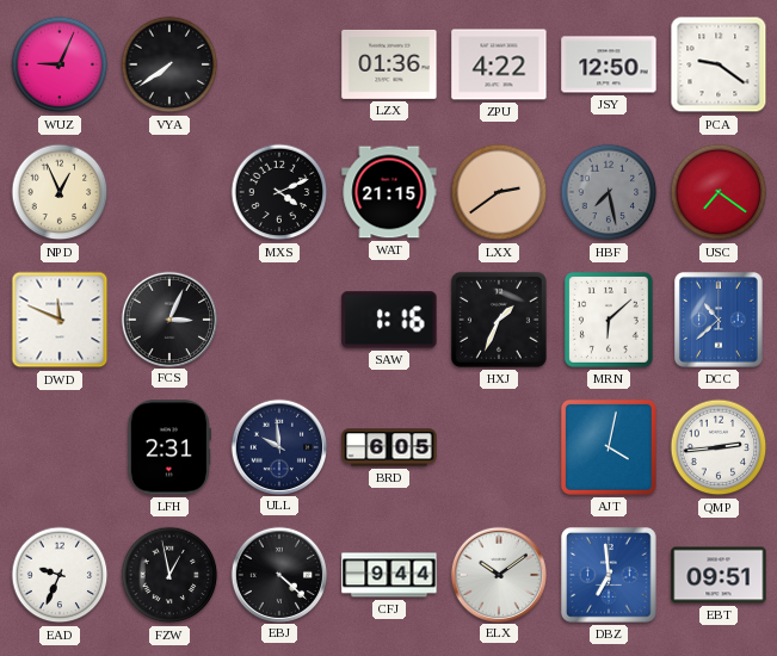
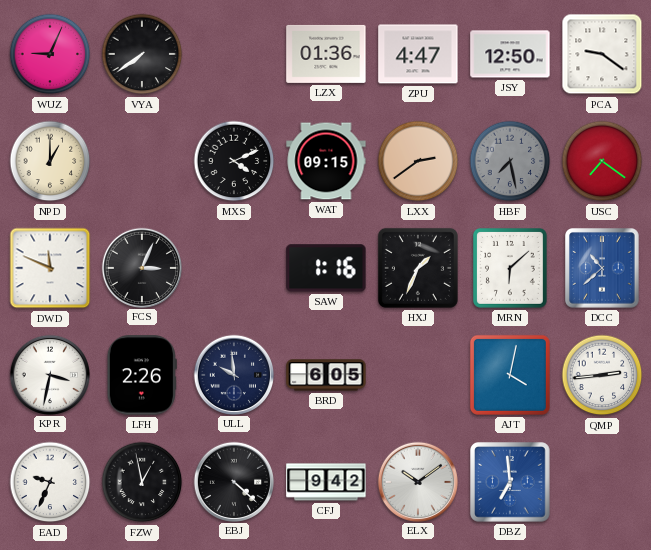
ZPU: 4:22 -> 4:47 (418, 54)
NPD: 12:56 -> 1:00 (50, 161)
WAT: 21:15 -> 09:15 (326, 161)
KPR: none -> 3:32 (49, 374)
LFH: 2:31 -> 2:26 (142, 375)
CFJ: 9:44 -> 9:42 (326, 482)
EBT: 09:51 -> none (719, 575)
